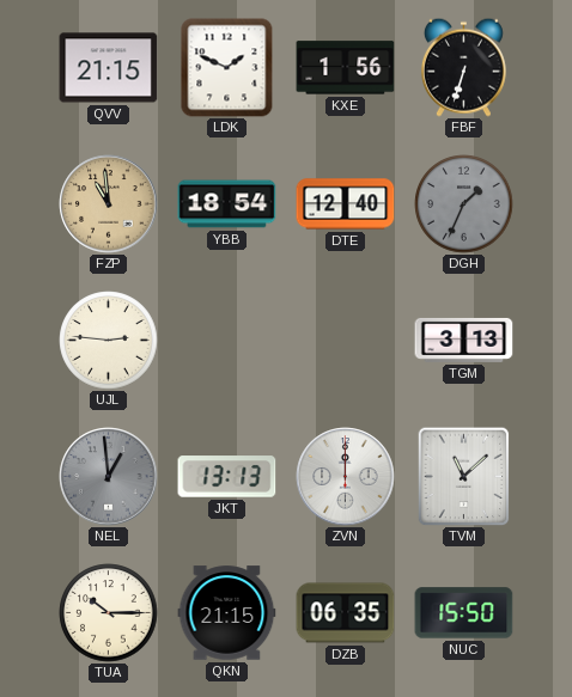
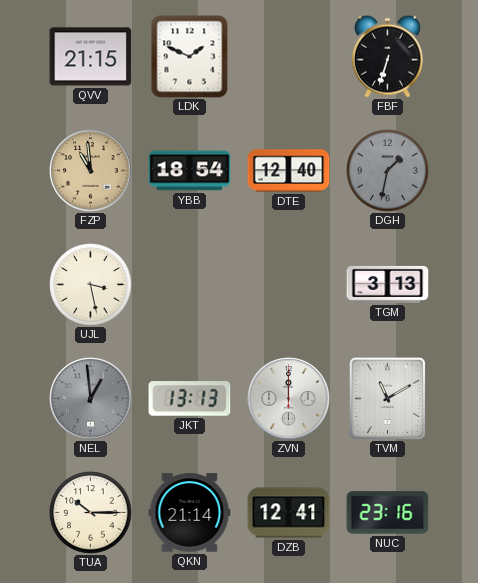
KXE: 1:56 -> none (346, 68)
DGH: 1:34 -> 1:32 (388, 171)
UJL: 2:46 -> 3:28 (91, 285)
TVM: 11:08 -> 11:10 (388, 398)
QKN: 21:15 -> 21:14 (190, 513)
DZB: 06:35 -> 12:41 (289, 513)
NUC: 15:50 -> 23:16 (388, 513)
